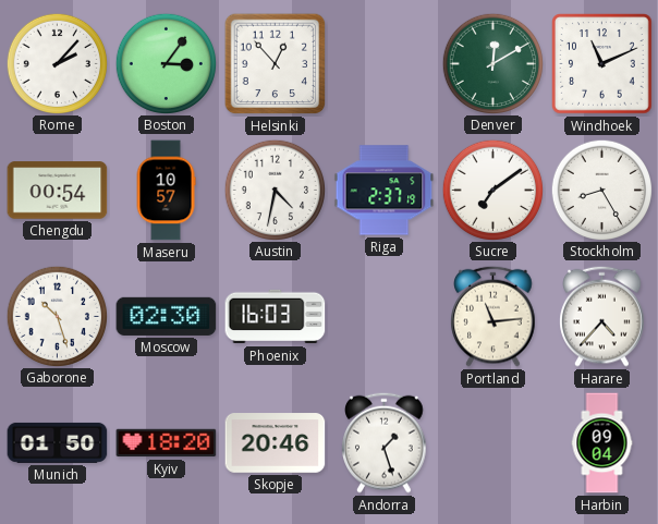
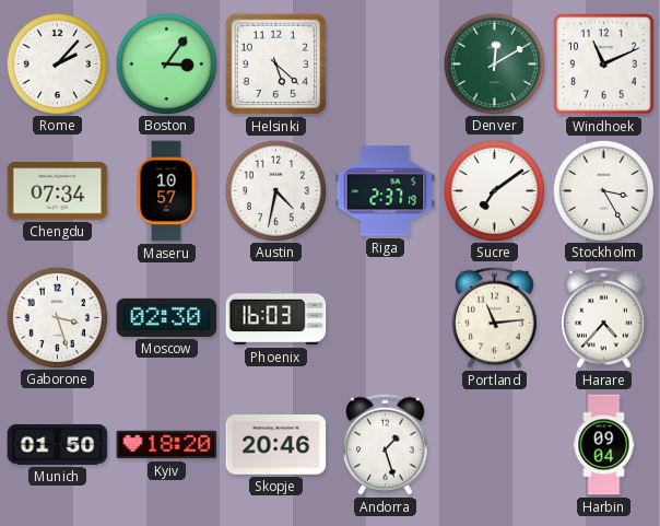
Helsinki: 12:53 -> 5:22 (276, 65)
Chengdu: 00:54 -> 07:34 (58, 191)
Stockholm: 8:25 -> 3:25 (603, 190)
Gaborone: 10:27 -> 3:27 (57, 317)
